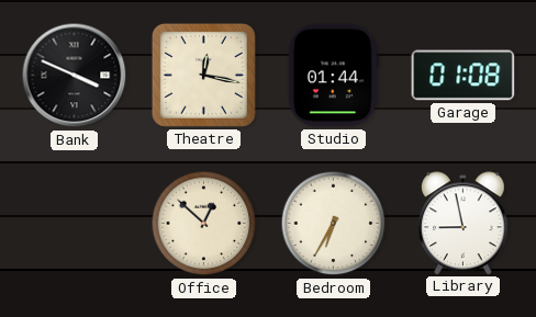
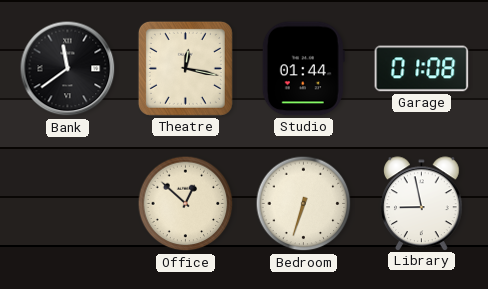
Bank: 3:49 -> 11:39 (68, 69)
Bedroom: 6:35 -> 6:33 (304, 204)
